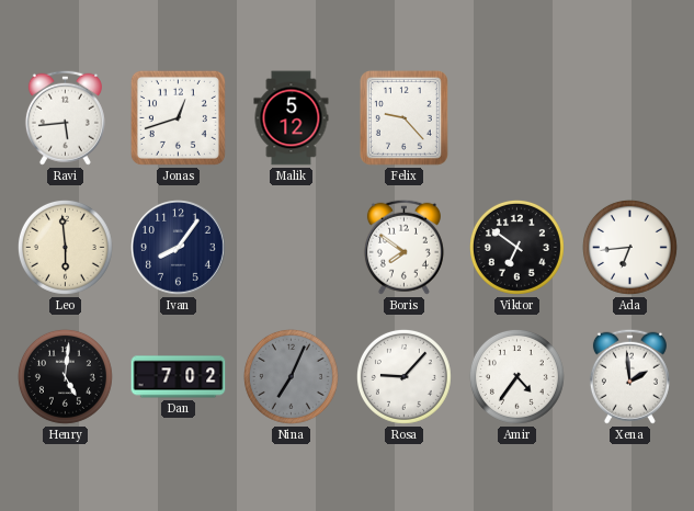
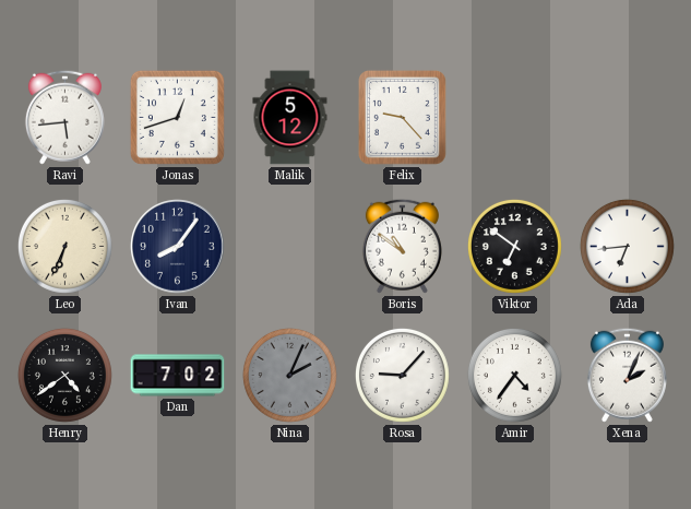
Leo: 5:59 -> 6:34 (64, 246)
Boris: 7:51 -> 10:51 (402, 246)
Henry: 5:01 -> 4:39 (64, 375)
Nina: 7:04 -> 2:04 (289, 375)
Xena: 1:59 -> 2:04 (627, 375)
